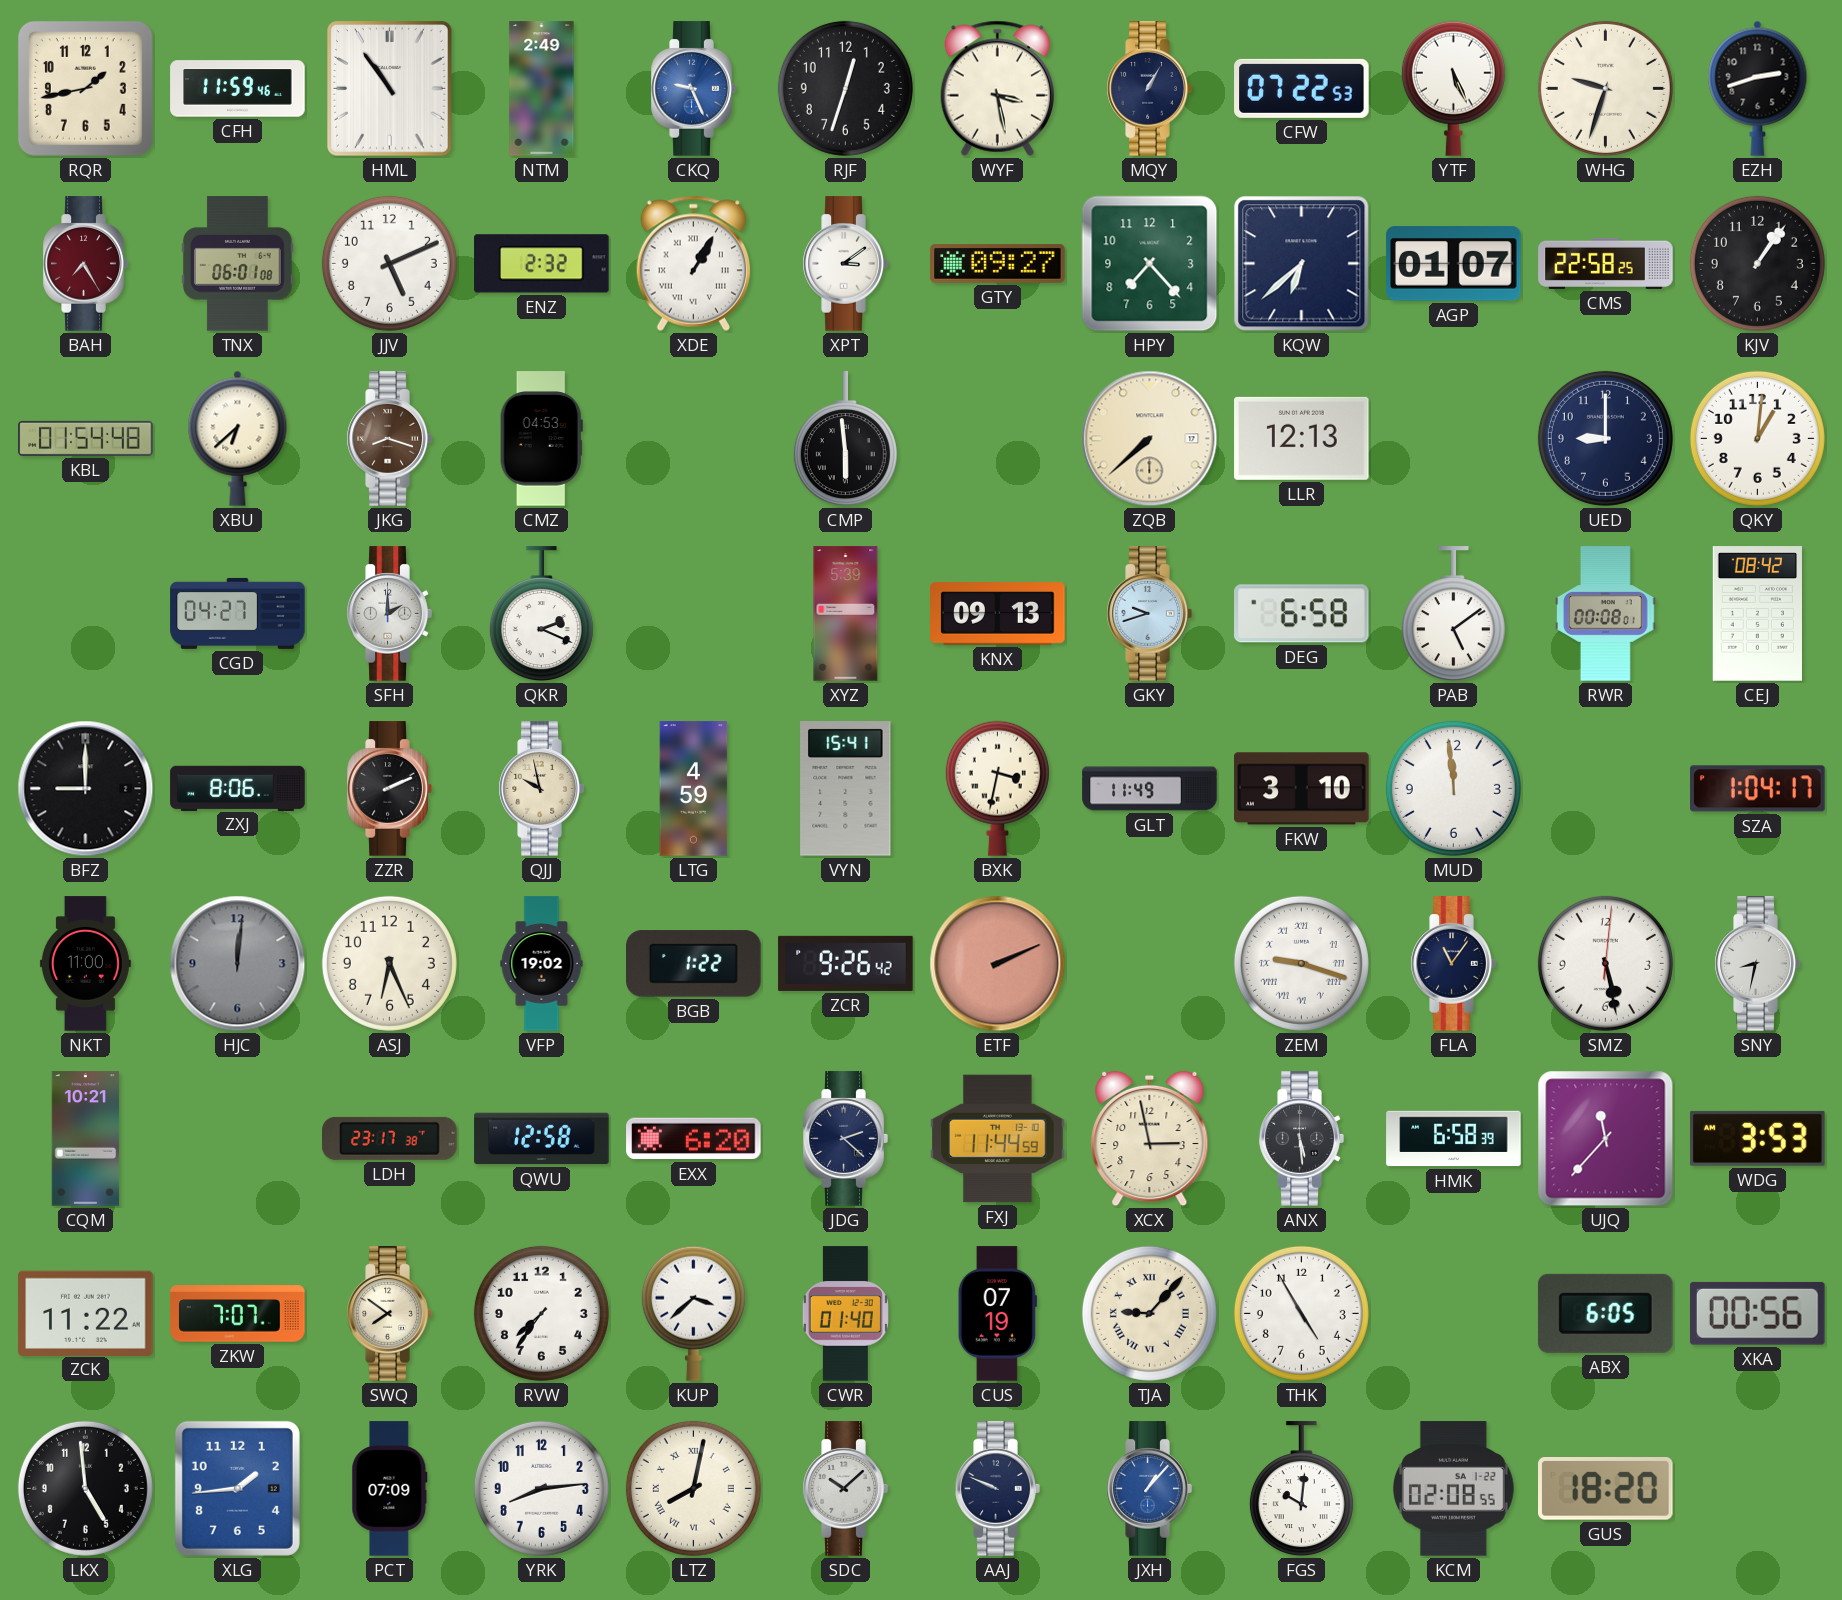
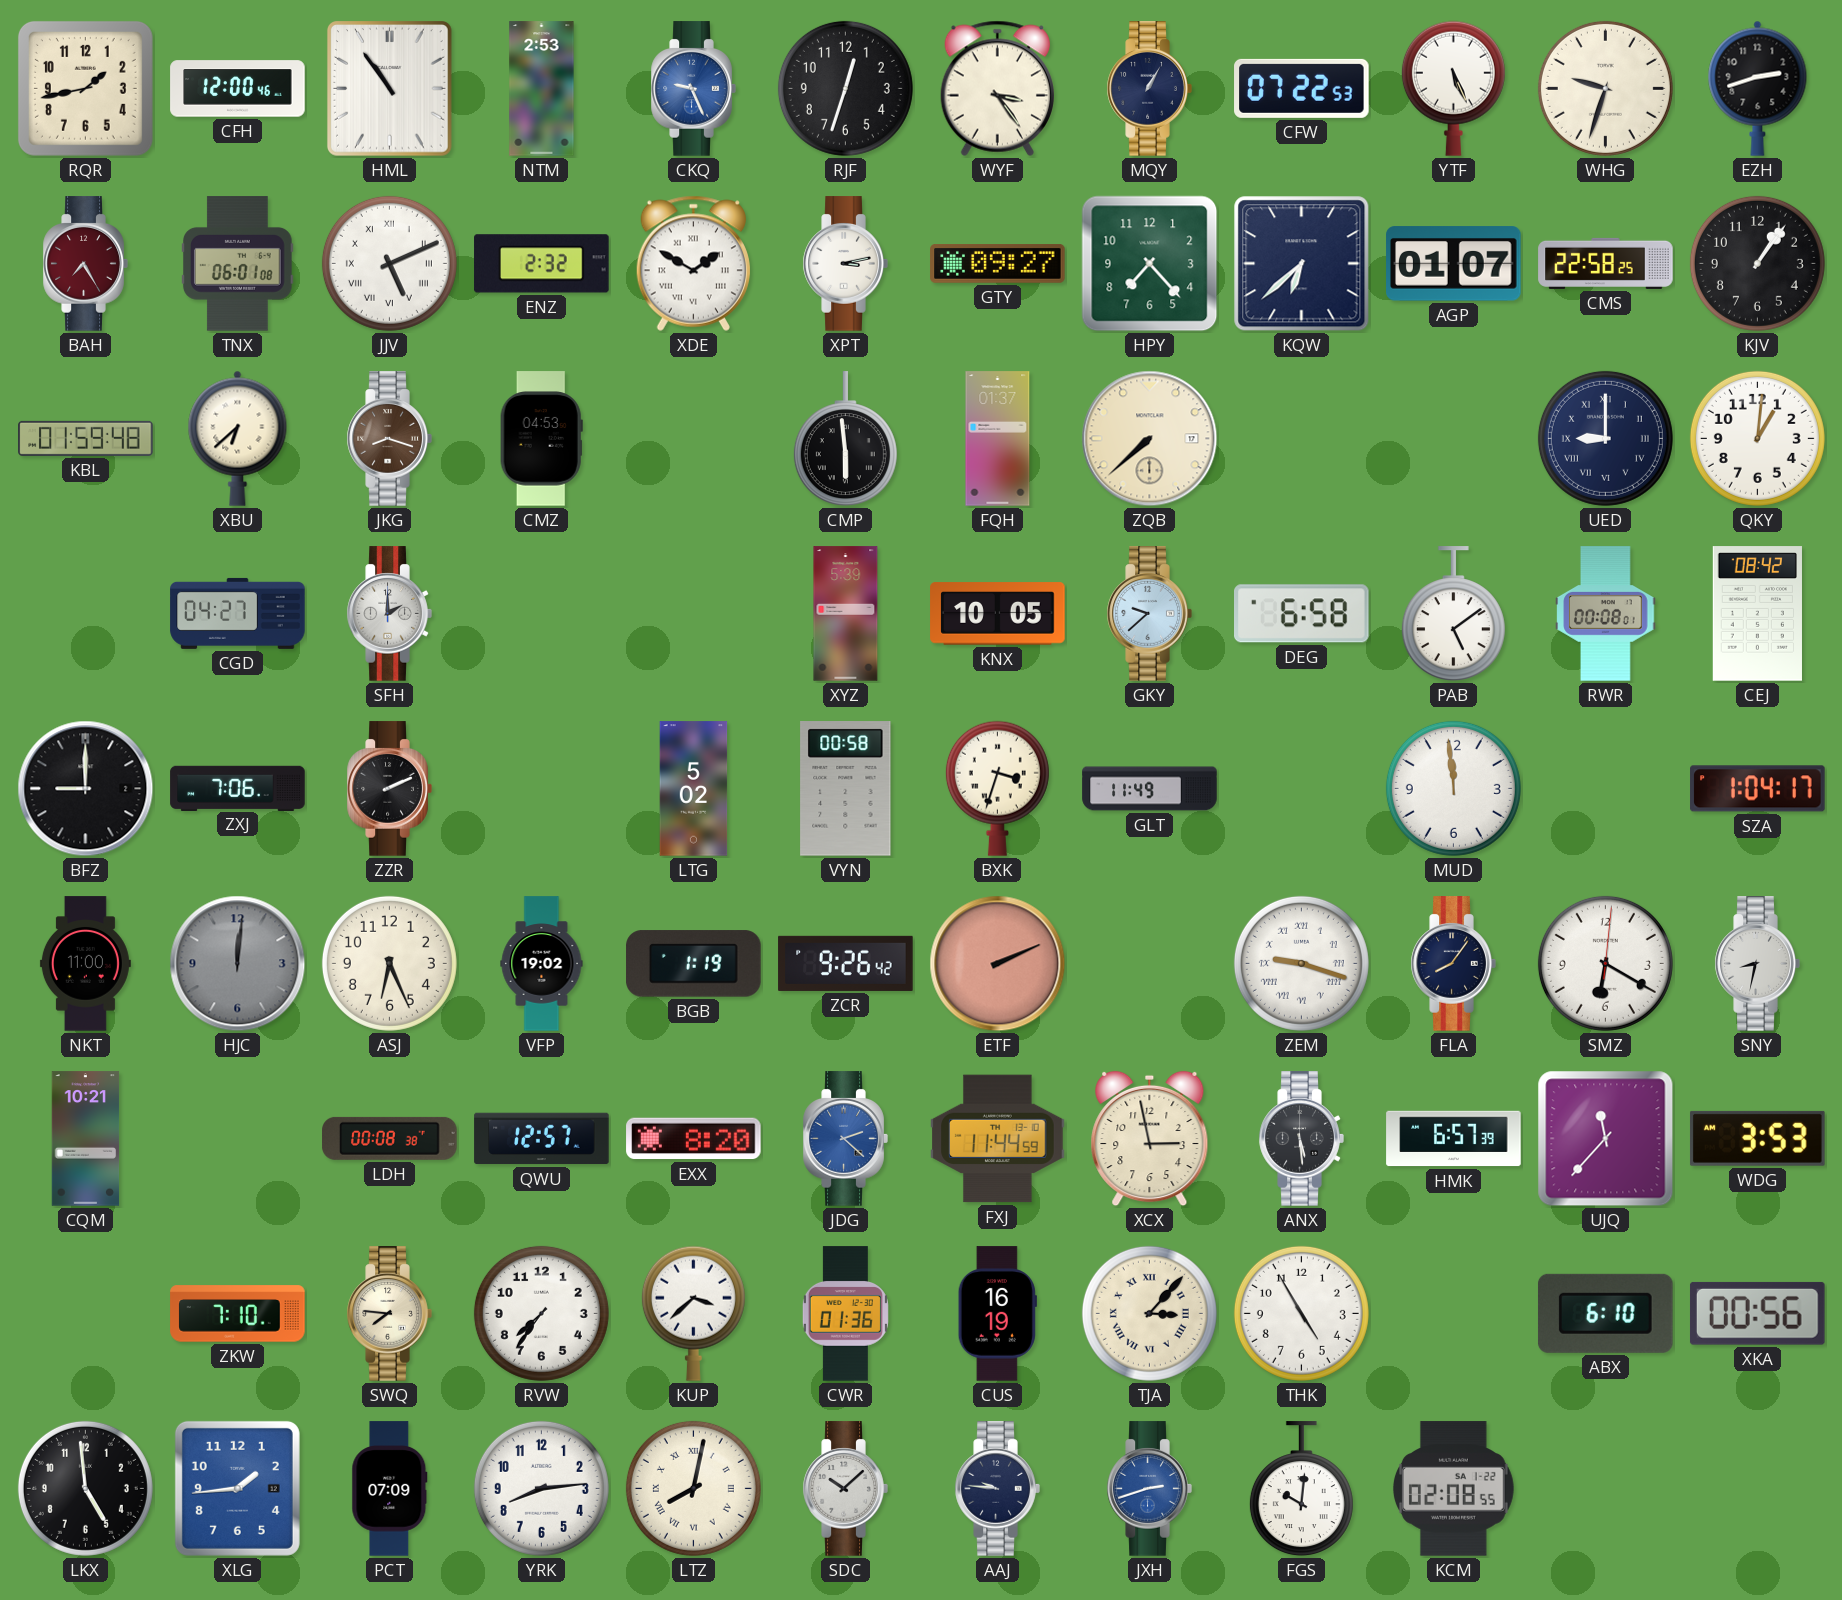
CFH: 11:59 -> 12:00 (238, 89)
NTM: 2:49 -> 2:53 (542, 89)
WYF: 3:28 -> 3:24 (997, 88)
JJV numerals: Arabic -> Roman (389, 263)
XDE: 1:05 -> 1:50 (693, 263)
XPT: 3:09 -> 3:13 (845, 264)
KBL: 01:54 -> 01:59 (86, 438)
FQH: none -> 01:37 (998, 439)
LLR: 12:13 -> none (1302, 438)
UED numerals: Arabic -> Roman (1605, 438)
QKR: 2:19 -> none (541, 614)
KNX: 09:13 -> 10:05 (998, 614)
GKY: 9:42 -> 9:38 (1149, 614)
ZXJ: 8:06 -> 7:06 (238, 788)
QJJ: 9:58 -> none (541, 789)
LTG: 4:59 -> 5:02 (694, 789)
VYN: 15:41 -> 00:58 (846, 789)
BXK: 3:32 -> 3:33 (997, 788)
FKW: 3:10 -> none (1302, 789)
BGB: 1:22 -> 1:19 (694, 964)
FLA: 11:06 -> 8:06 (1453, 964)
SMZ: 5:28 -> 6:20 (1605, 963)
LDH: 23:17 -> 00:08 (390, 1138)
QWU: 12:58 -> 12:57 (542, 1139)
EXX: 6:20 -> 8:20 (694, 1139)
JDG dial: navy -> blue (845, 1139)
HMK: 6:58 -> 6:57 (1454, 1139)
ZCK: 11:22 -> none (86, 1313)
ZKW: 7:07 -> 7:10 (238, 1314)
SWQ: 7:51 -> 7:46 (389, 1314)
CWR: 01:40 -> 01:36 (845, 1314)
CUS: 07:19 -> 16:19 (997, 1314)
TJA: 9:07 -> 3:07 (1149, 1313)
ABX: 6:05 -> 6:10 (1605, 1313)
AAJ: 9:49 -> 9:46 (997, 1489)
JXH: 1:07 -> 2:42 (1149, 1489)
GUS: 18:20 -> none (1606, 1489)
